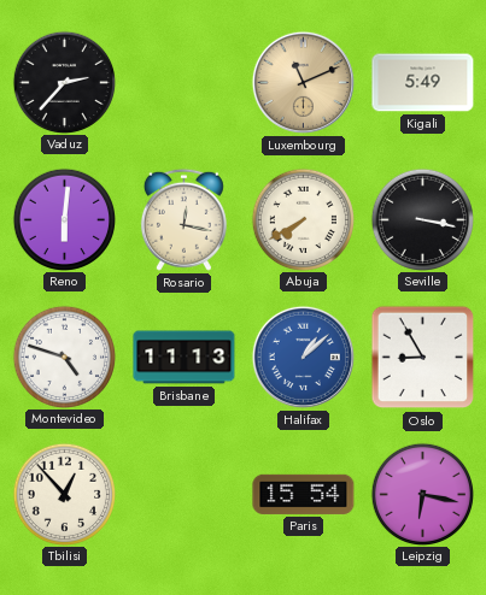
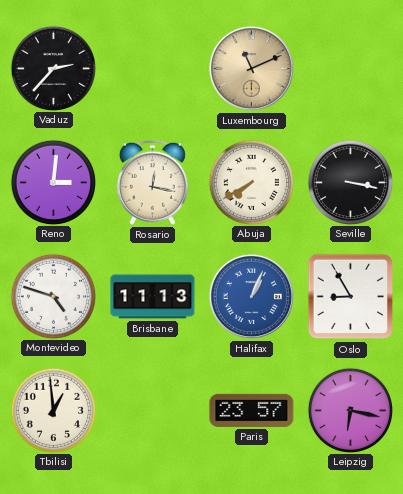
Kigali: 5:49 -> none (423, 83)
Reno: 6:01 -> 3:01 (53, 182)
Halifax: 1:08 -> 1:04 (251, 296)
Tbilisi: 12:53 -> 12:59 (53, 410)
Paris: 15:54 -> 23:57 (252, 410)
